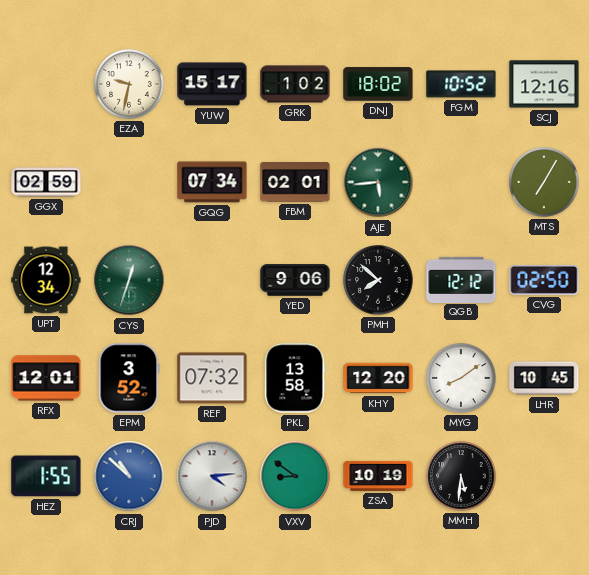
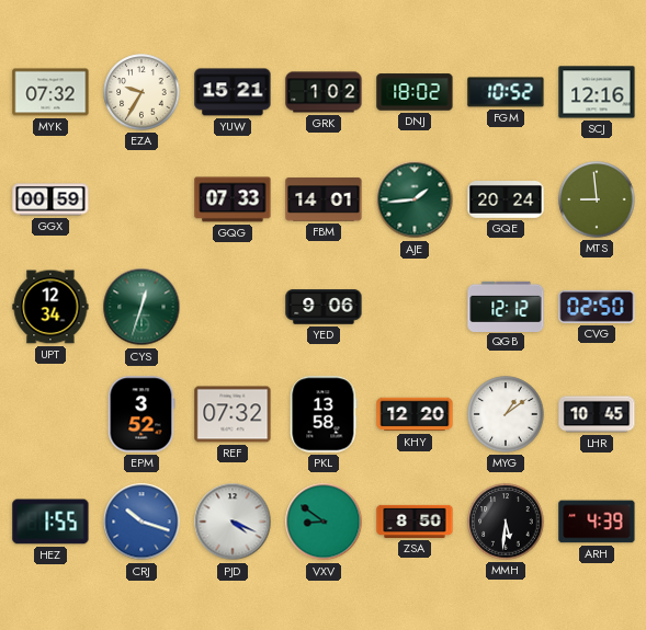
MYK: none -> 07:32 (50, 92)
EZA: 9:32 -> 9:35 (141, 92)
YUW: 15:17 -> 15:21 (233, 92)
GGX: 02:59 -> 00:59 (50, 199)
GQG: 07:34 -> 07:33 (233, 199)
FBM: 02:01 -> 14:01 (324, 199)
AJE: 5:44 -> 1:44 (415, 199)
GQE: none -> 20:24 (506, 201)
MTS: 7:05 -> 8:59 (597, 199)
PMH: 7:52 -> none (378, 280)
RFX: 12:01 -> none (46, 378)
MYG: 8:09 -> 1:09 (506, 414)
CRJ: 10:52 -> 10:18 (141, 522)
PJD: 4:14 -> 4:19 (233, 522)
ZSA: 10:19 -> 8:50 (415, 522)
ARH: none -> 4:39 (597, 522)
